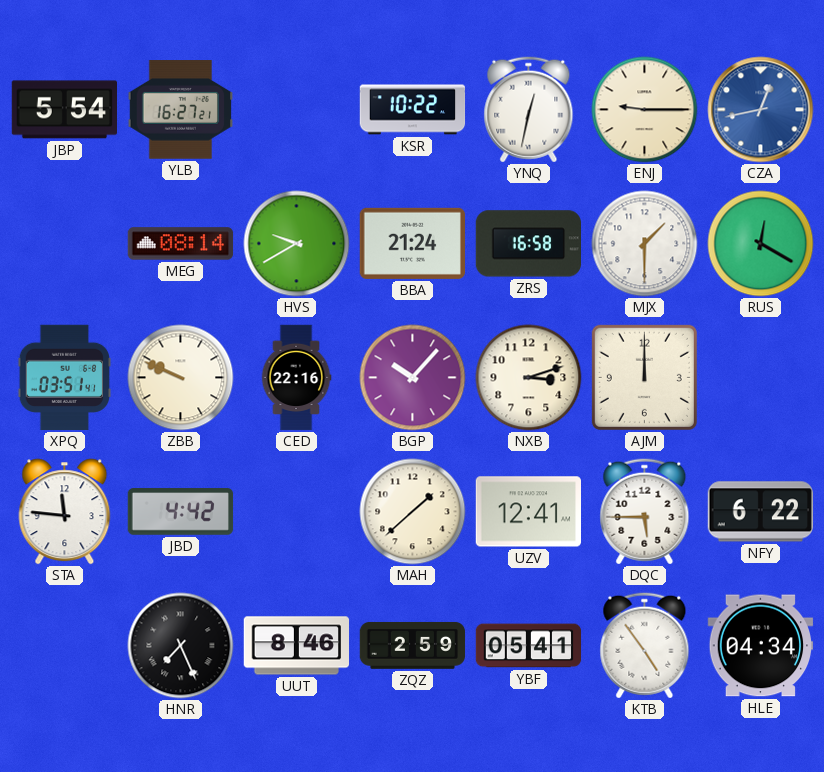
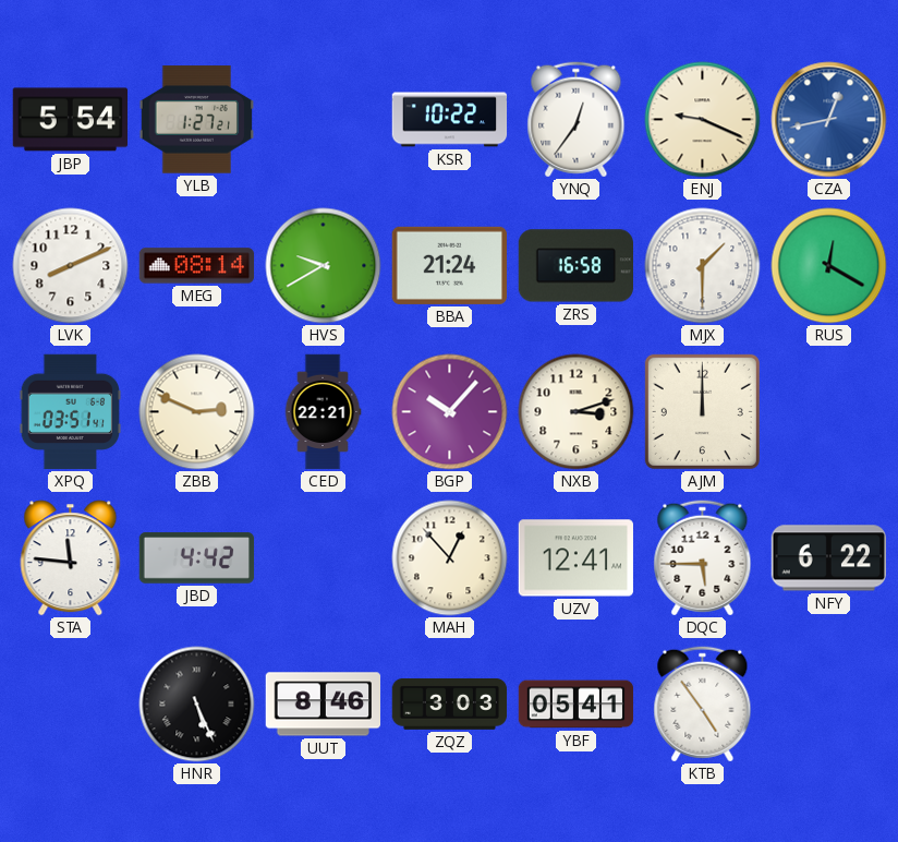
YLB: 16:27 -> 1:27 (196, 120)
YNQ: 12:32 -> 12:36 (577, 120)
ENJ: 9:15 -> 9:19 (703, 120)
LVK: none -> 8:11 (71, 266)
ZBB: 9:49 -> 2:49 (197, 412)
CED: 22:16 -> 22:21 (323, 412)
MAH: 1:38 -> 12:53 (450, 558)
HNR: 7:26 -> 5:26 (197, 705)
ZQZ: 2:59 -> 3:03 (450, 705)
HLE: 04:34 -> none (761, 646)
